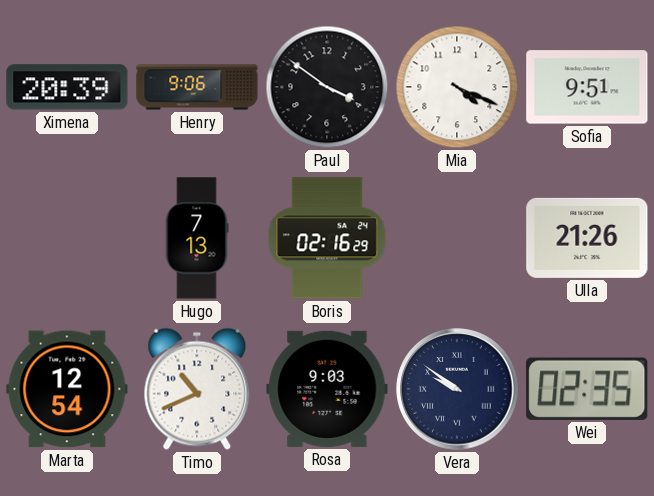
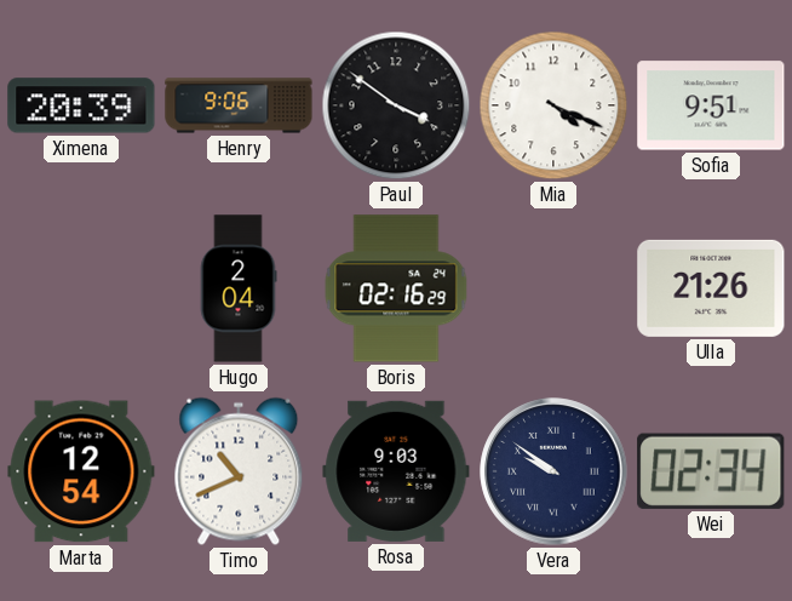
Hugo: 7:13 -> 2:04 (239, 288)
Wei: 02:35 -> 02:34 (711, 471)
